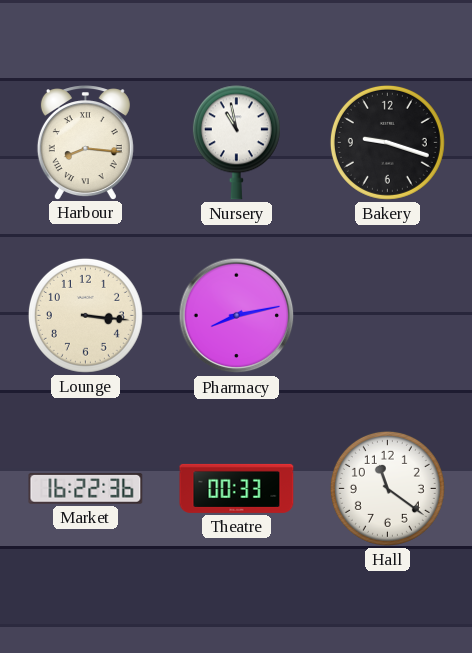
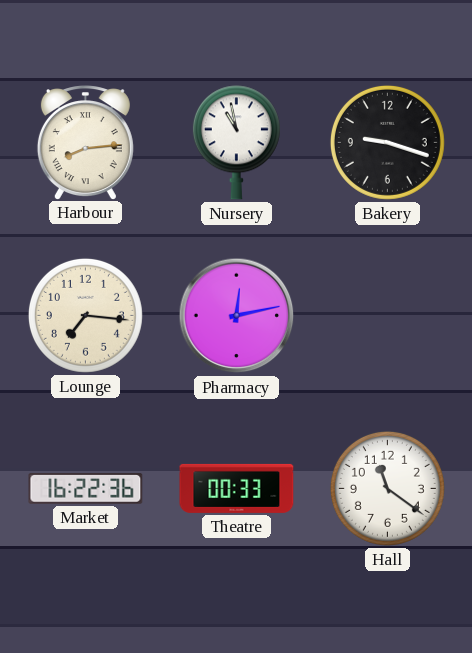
Harbour: 8:16 -> 8:14 (85, 142)
Lounge: 3:16 -> 7:16 (85, 315)
Pharmacy: 8:13 -> 12:13 (237, 316)
